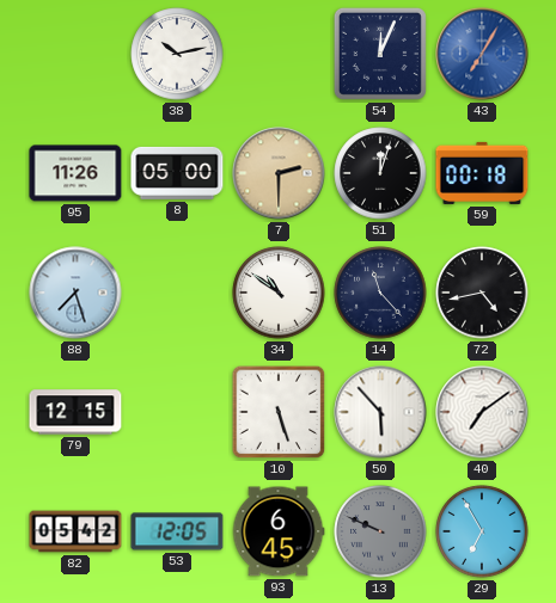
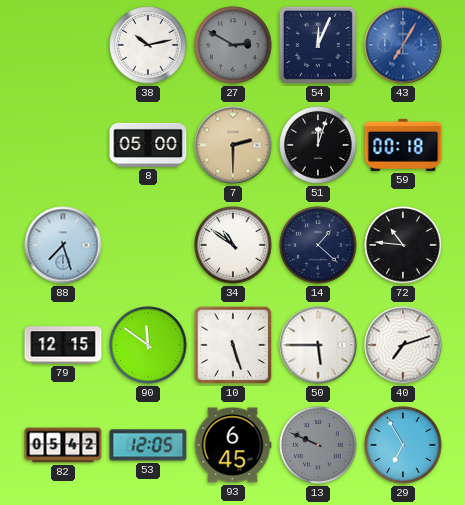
27: none -> 2:50 (233, 45)
95: 11:26 -> none (75, 173)
14: 11:23 -> 1:22 (318, 245)
72: 4:43 -> 10:46 (403, 245)
90: none -> 11:51 (148, 345)
50: 5:53 -> 5:45 (318, 345)
40: 7:09 -> 7:12 (403, 345)
